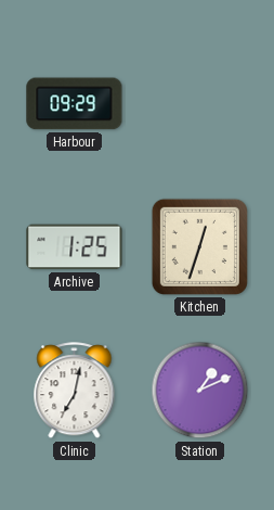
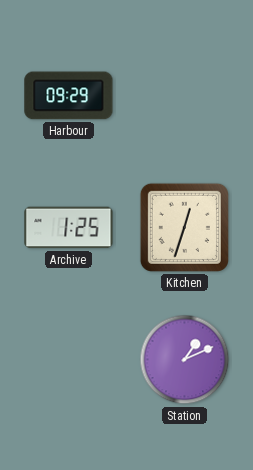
Clinic: 7:02 -> none (75, 391)
